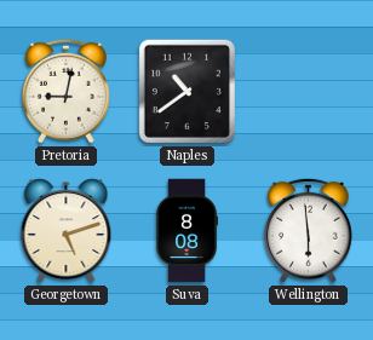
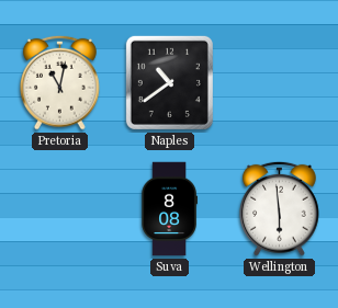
Pretoria: 9:02 -> 11:02 (60, 82)
Georgetown: 5:12 -> none (67, 231)
